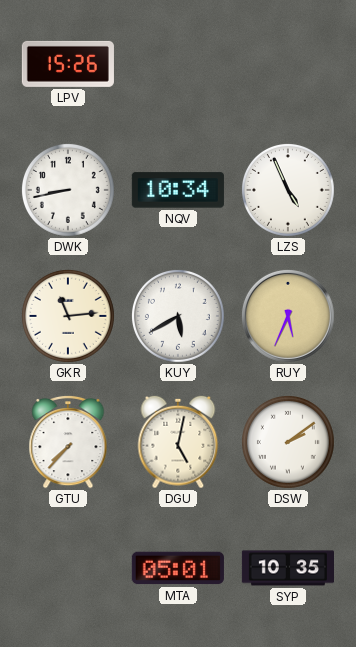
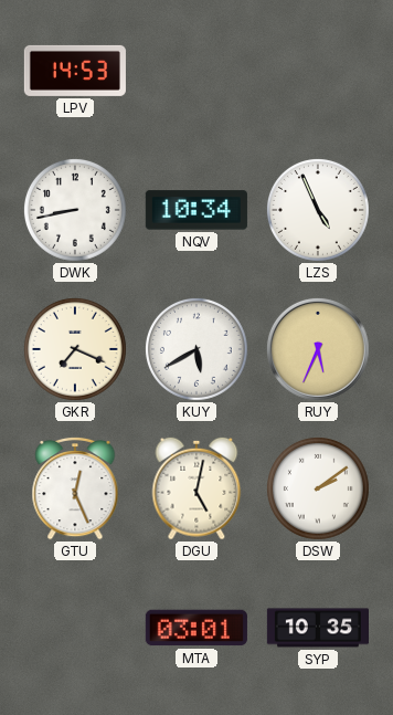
LPV: 15:26 -> 14:53 (75, 71)
GKR: 11:14 -> 7:19 (75, 349)
GTU: 7:37 -> 12:26 (75, 488)
MTA: 05:01 -> 03:01 (197, 628)
